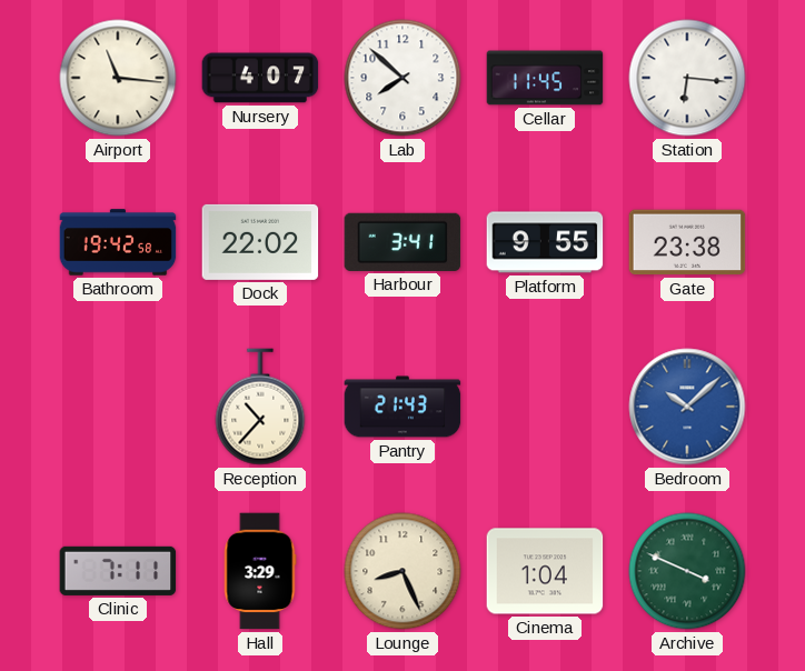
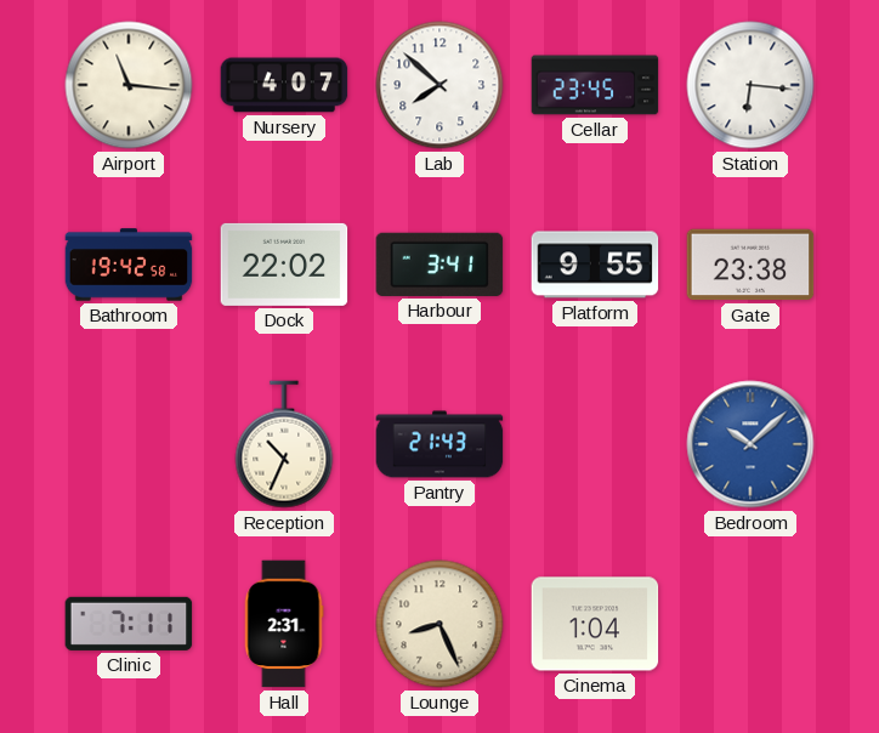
Cellar: 11:45 -> 23:45 (595, 85)
Reception: 10:37 -> 10:34 (284, 444)
Hall: 3:29 -> 2:31 (284, 624)
Archive: 3:49 -> none (687, 571)
